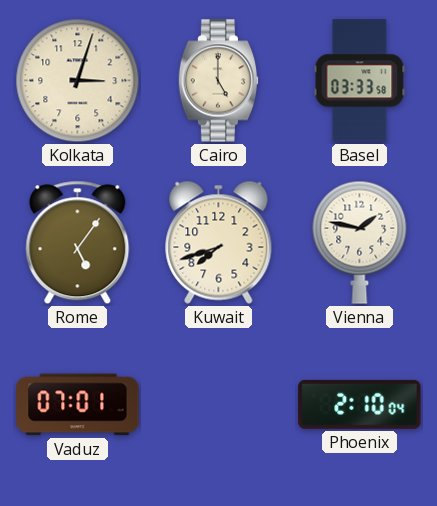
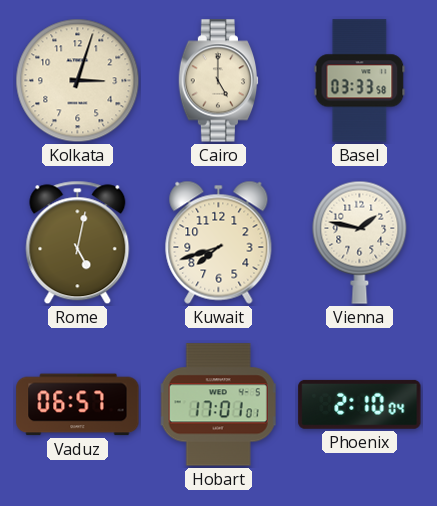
Rome: 5:06 -> 5:02 (78, 243)
Vaduz: 07:01 -> 06:57 (78, 405)
Hobart: none -> 17:01 (218, 405)
